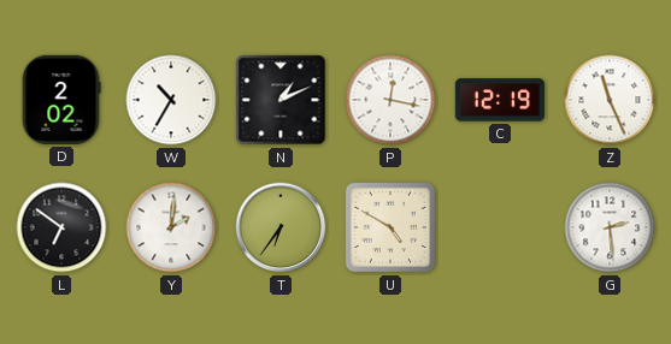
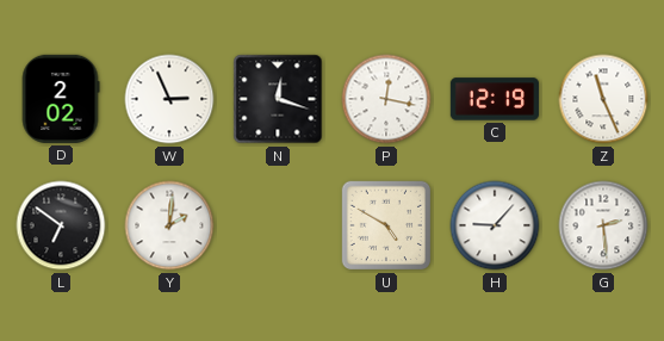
W: 10:35 -> 2:56 (169, 99)
N: 1:11 -> 12:18 (278, 99)
T: 6:36 -> none (281, 227)
H: none -> 9:07 (495, 225)
